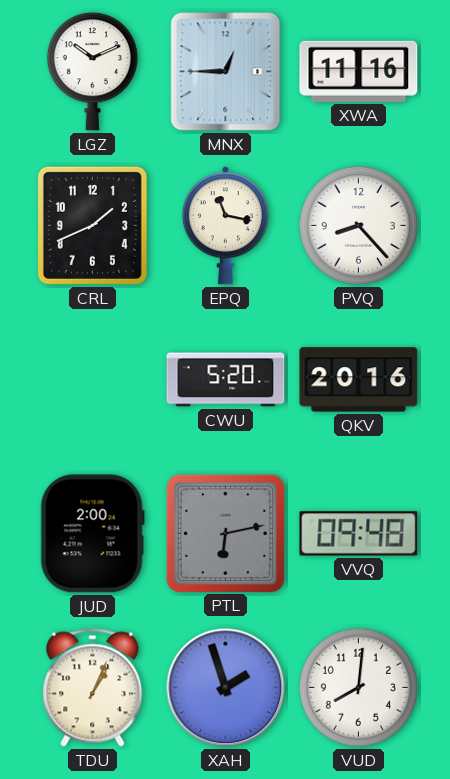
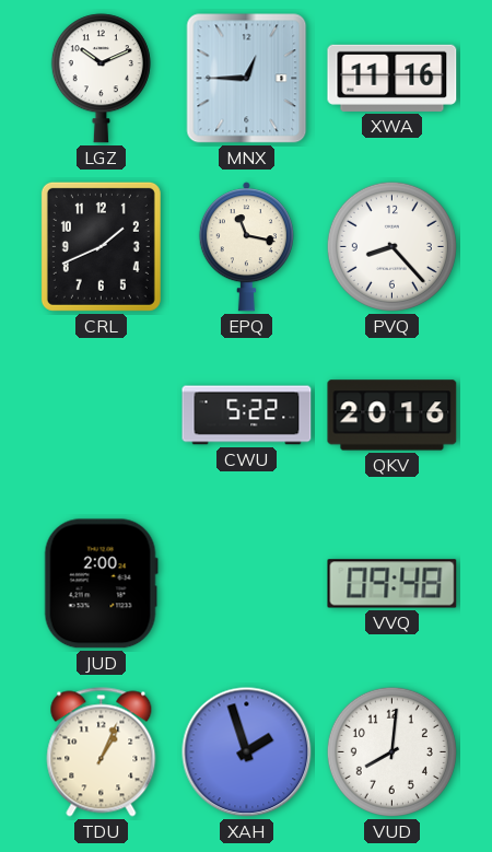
CWU: 5:20 -> 5:22 (247, 416)
PTL: 6:13 -> none (225, 533)
